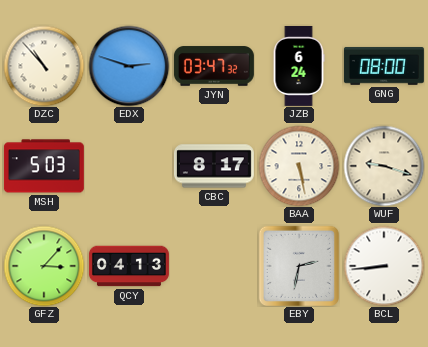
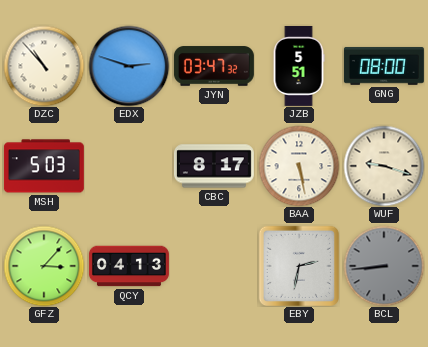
JZB: 6:24 -> 5:51 (299, 66)
BCL dial: white -> grey (384, 266)
